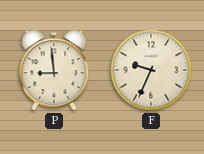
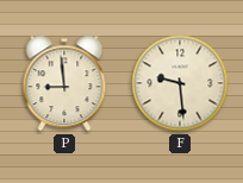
F: 9:34 -> 9:29 (180, 83)
